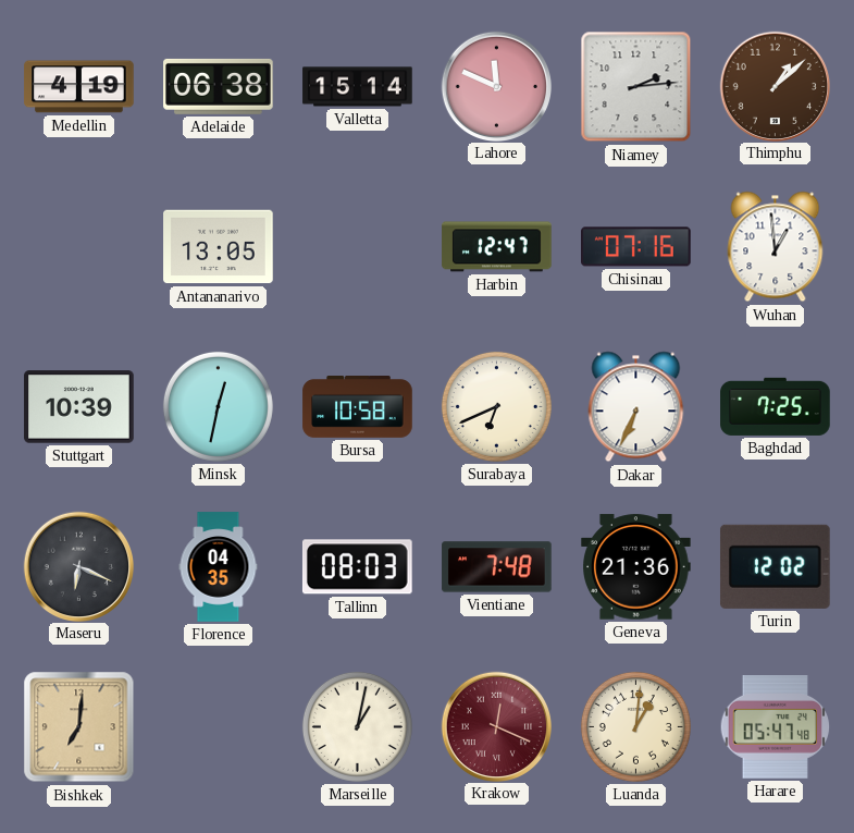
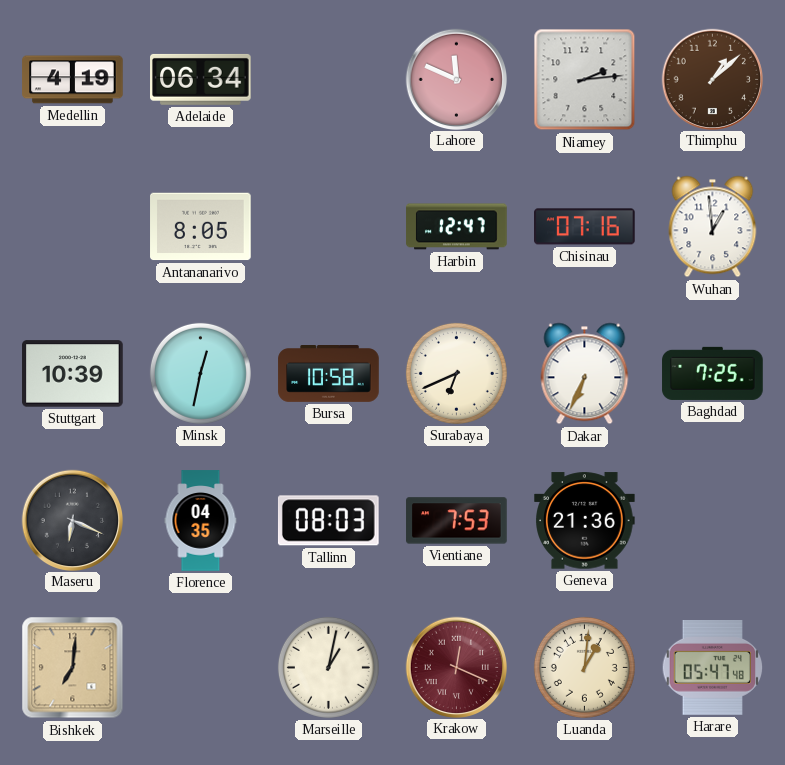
Adelaide: 06:38 -> 06:34 (201, 79)
Valletta: 15:14 -> none (358, 87)
Antananarivo: 13:05 -> 8:05 (201, 227)
Vientiane: 7:48 -> 7:53 (457, 521)
Turin: 12:02 -> none (775, 566)
